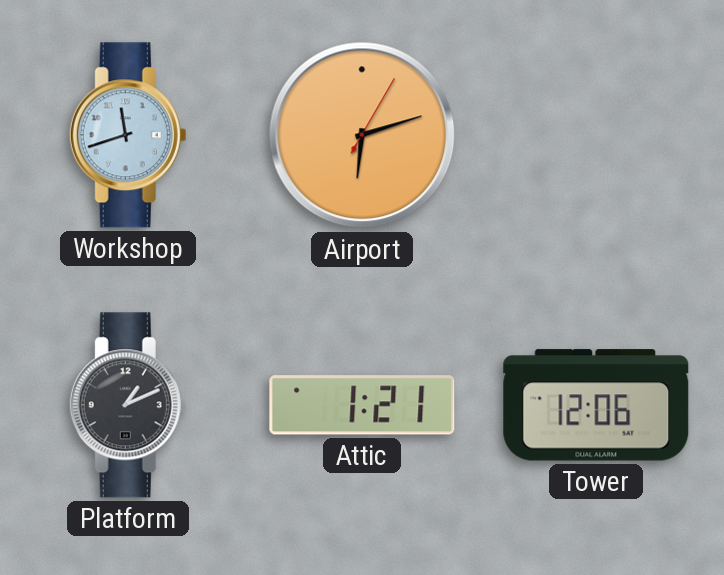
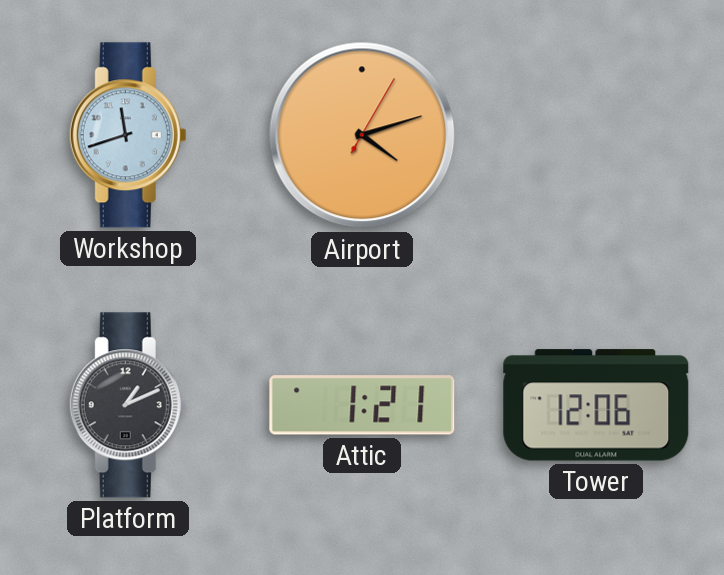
Airport: 6:12 -> 4:12 (362, 135)
